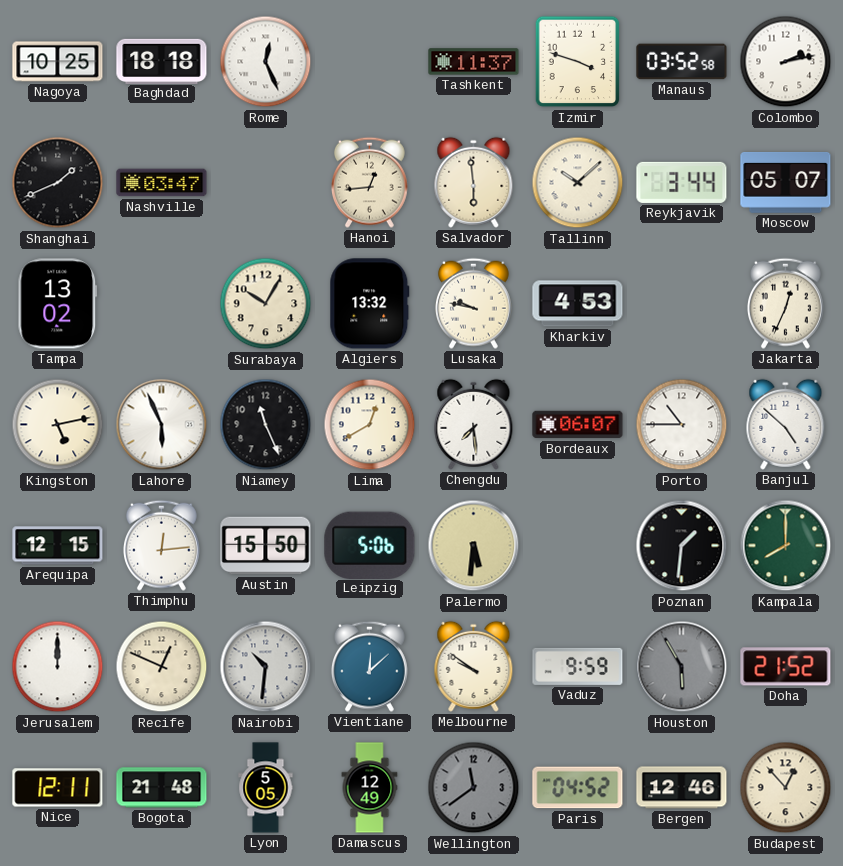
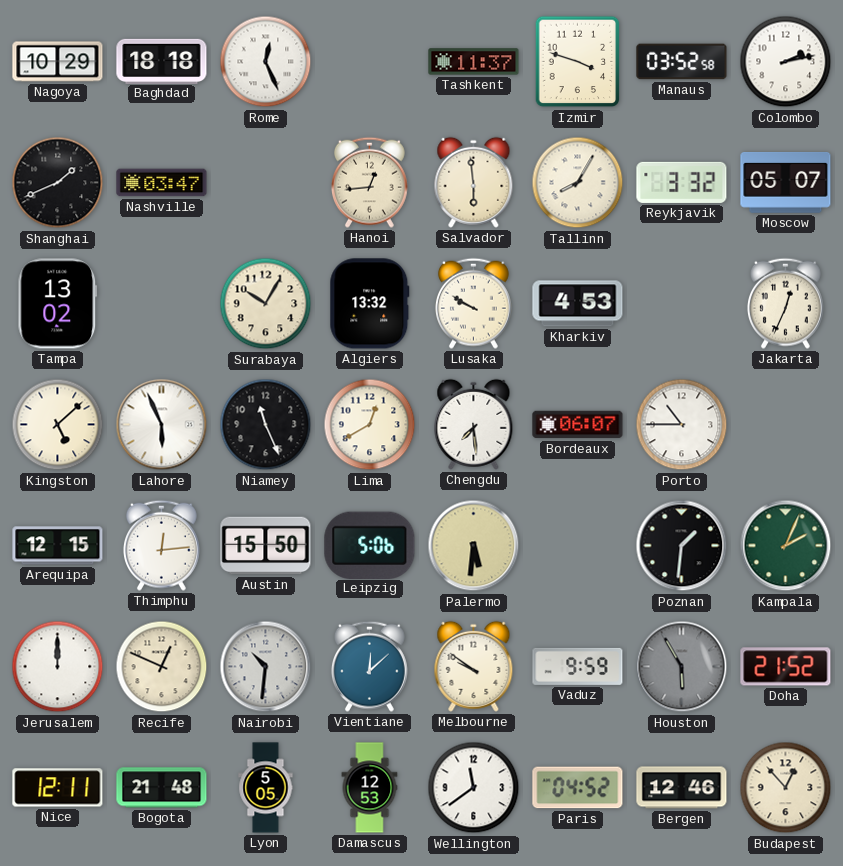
Nagoya: 10:25 -> 10:29 (58, 62)
Tallinn: 10:08 -> 8:05 (578, 183)
Reykjavik: 3:44 -> 3:32 (682, 182)
Lusaka: 9:47 -> 9:50 (473, 303)
Kingston: 5:13 -> 5:08 (58, 425)
Banjul: 4:52 -> none (786, 424)
Kampala: 8:00 -> 2:04 (786, 546)
Damascus: 12:49 -> 12:53 (370, 788)
Wellington dial: grey -> white (474, 788)
